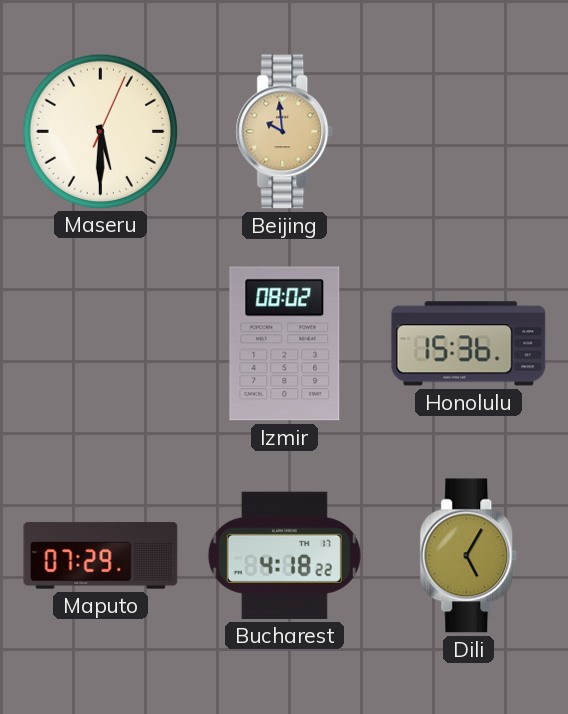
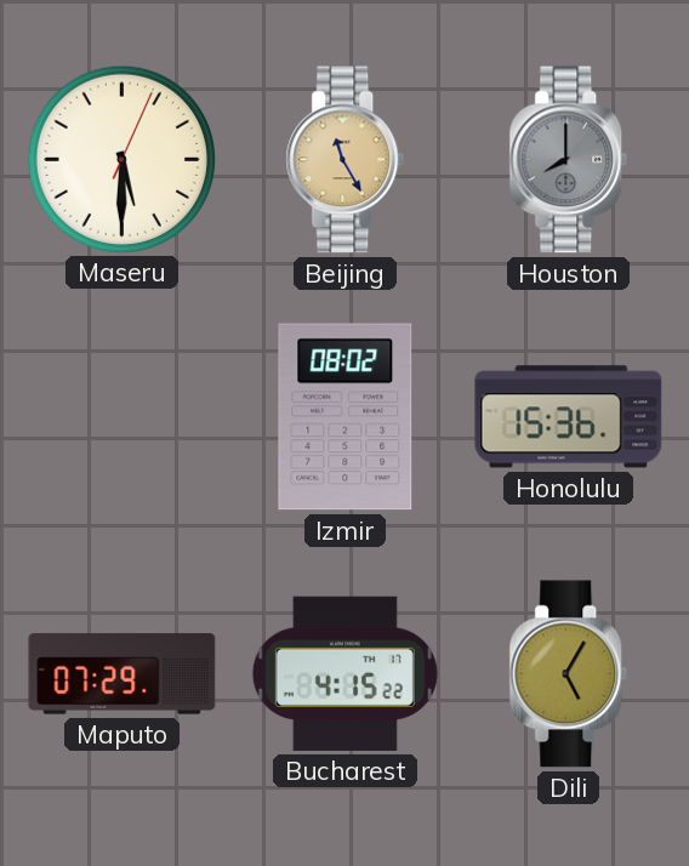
Beijing: 9:59 -> 11:25 (346, 160)
Houston: none -> 8:00 (569, 160)
Bucharest: 4:18 -> 4:15 (344, 673)
